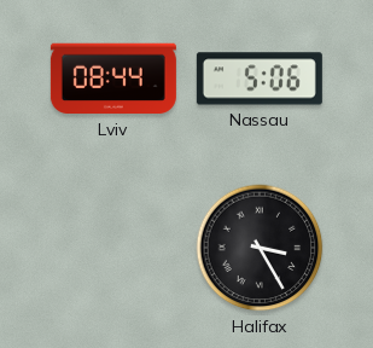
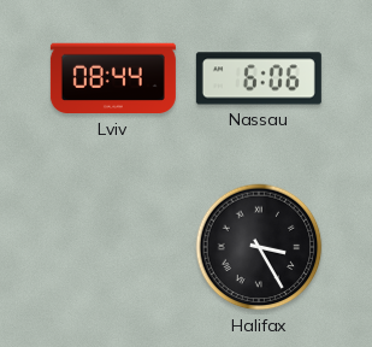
Nassau: 5:06 -> 6:06 (259, 78)
